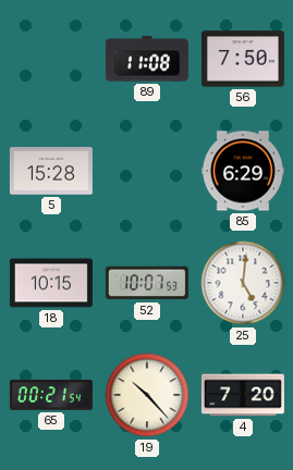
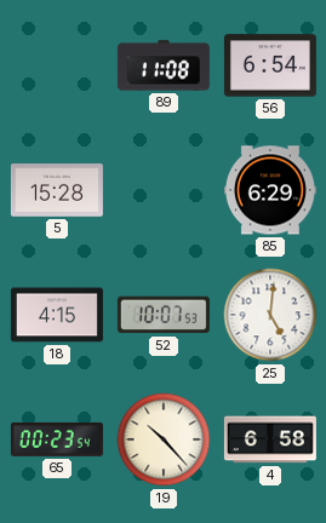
56: 7:50 -> 6:54 (270, 65)
18: 10:15 -> 4:15 (57, 315)
65: 00:21 -> 00:23 (57, 439)
4: 7:20 -> 6:58 (270, 439)
